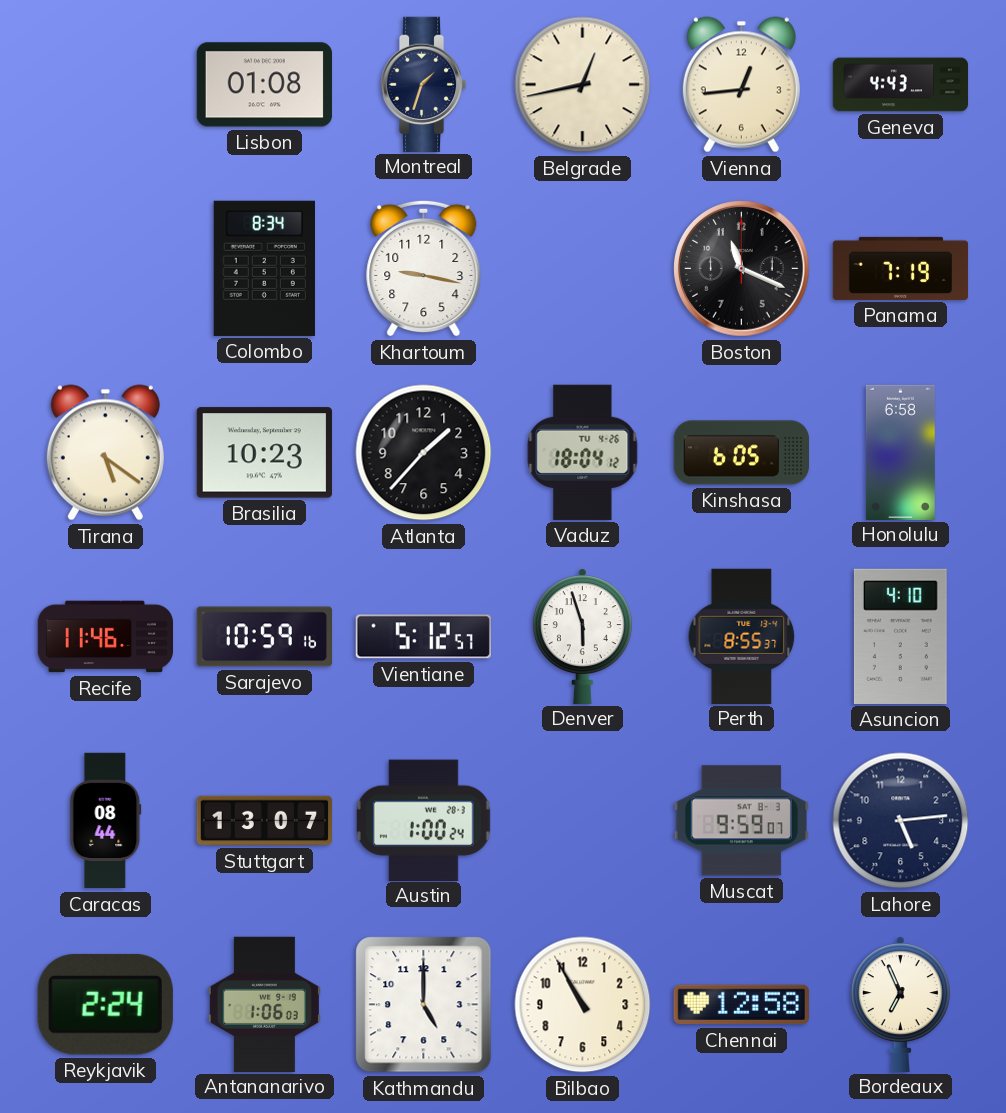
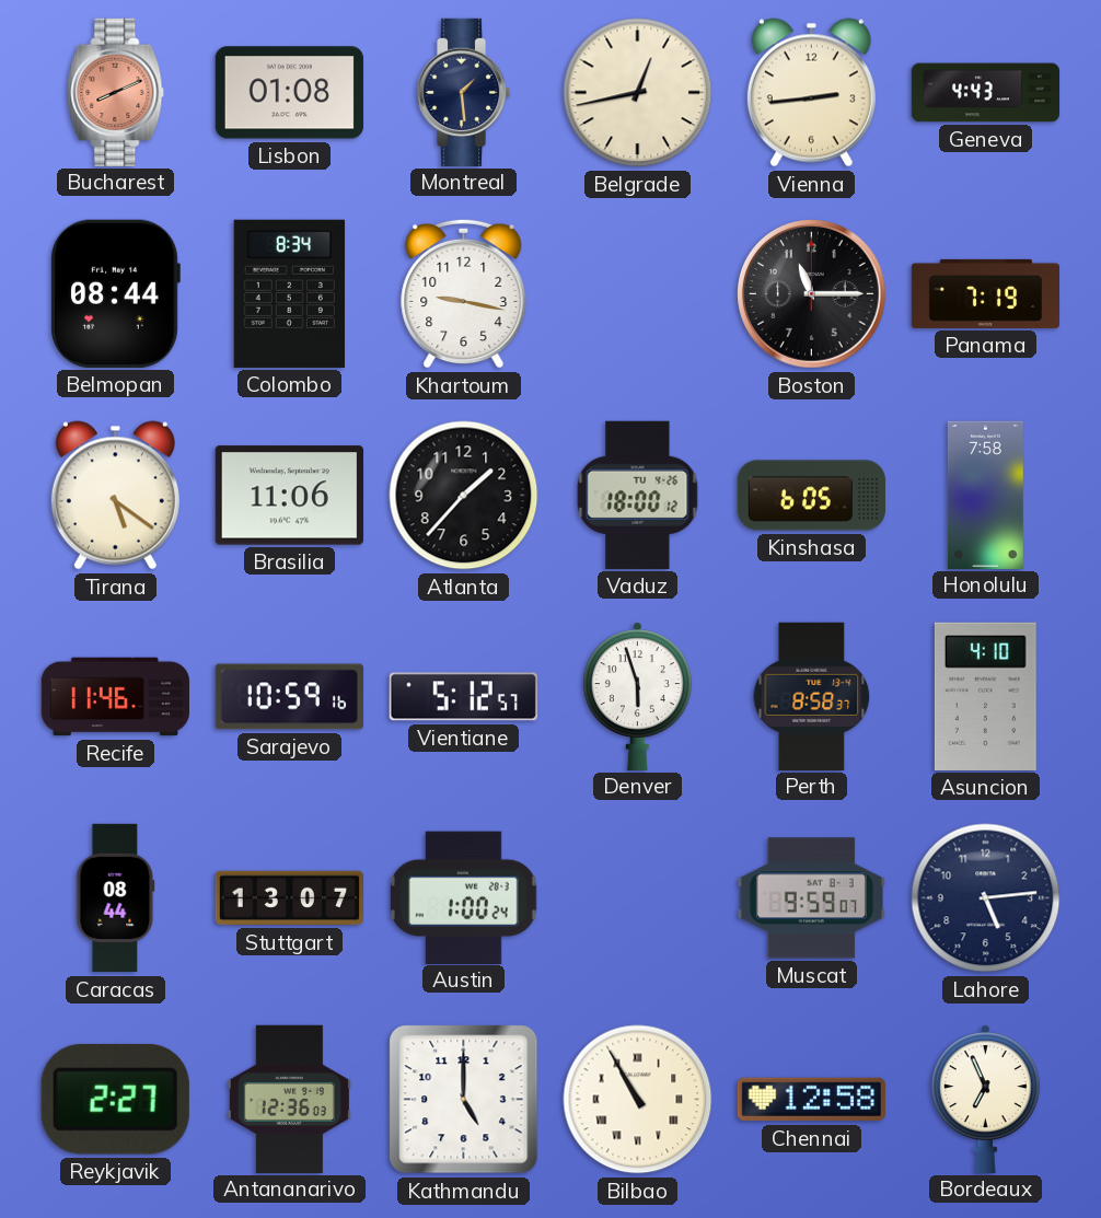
Bucharest: none -> 8:11 (116, 92)
Montreal: 1:33 -> 1:29 (463, 92)
Vienna: 12:44 -> 2:44 (811, 93)
Belmopan: none -> 08:44 (115, 293)
Boston: 11:19 -> 11:15 (812, 294)
Brasilia: 10:23 -> 11:06 (289, 496)
Vaduz: 18:04 -> 18:00 (638, 495)
Honolulu: 6:58 -> 7:58 (985, 495)
Perth: 8:55 -> 8:58 (812, 696)
Reykjavik: 2:24 -> 2:27 (115, 1099)
Antananarivo: 1:06 -> 12:36 (289, 1099)
Bilbao numerals: Arabic -> Roman (638, 1100)
